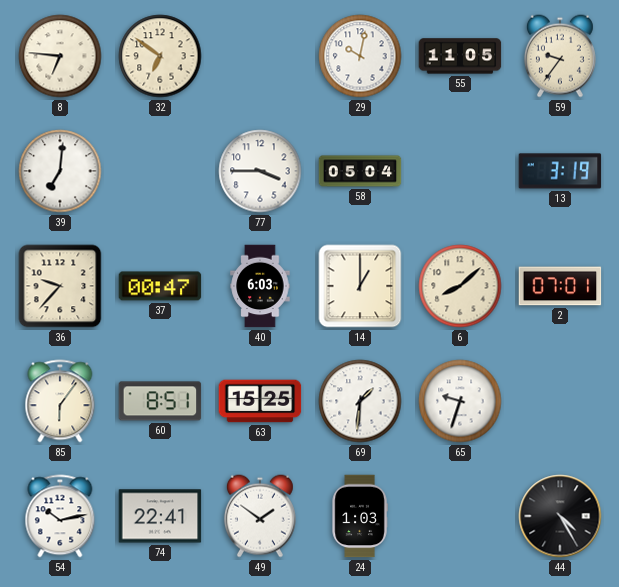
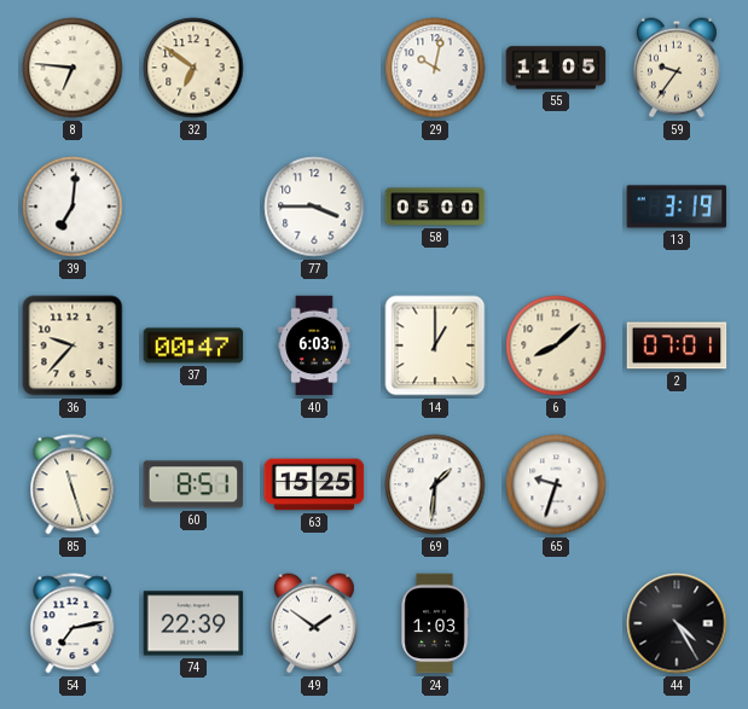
58: 05:04 -> 05:00 (435, 207)
85: 6:06 -> 11:27 (73, 484)
54: 10:13 -> 7:13 (73, 623)
74: 22:41 -> 22:39 (193, 623)
